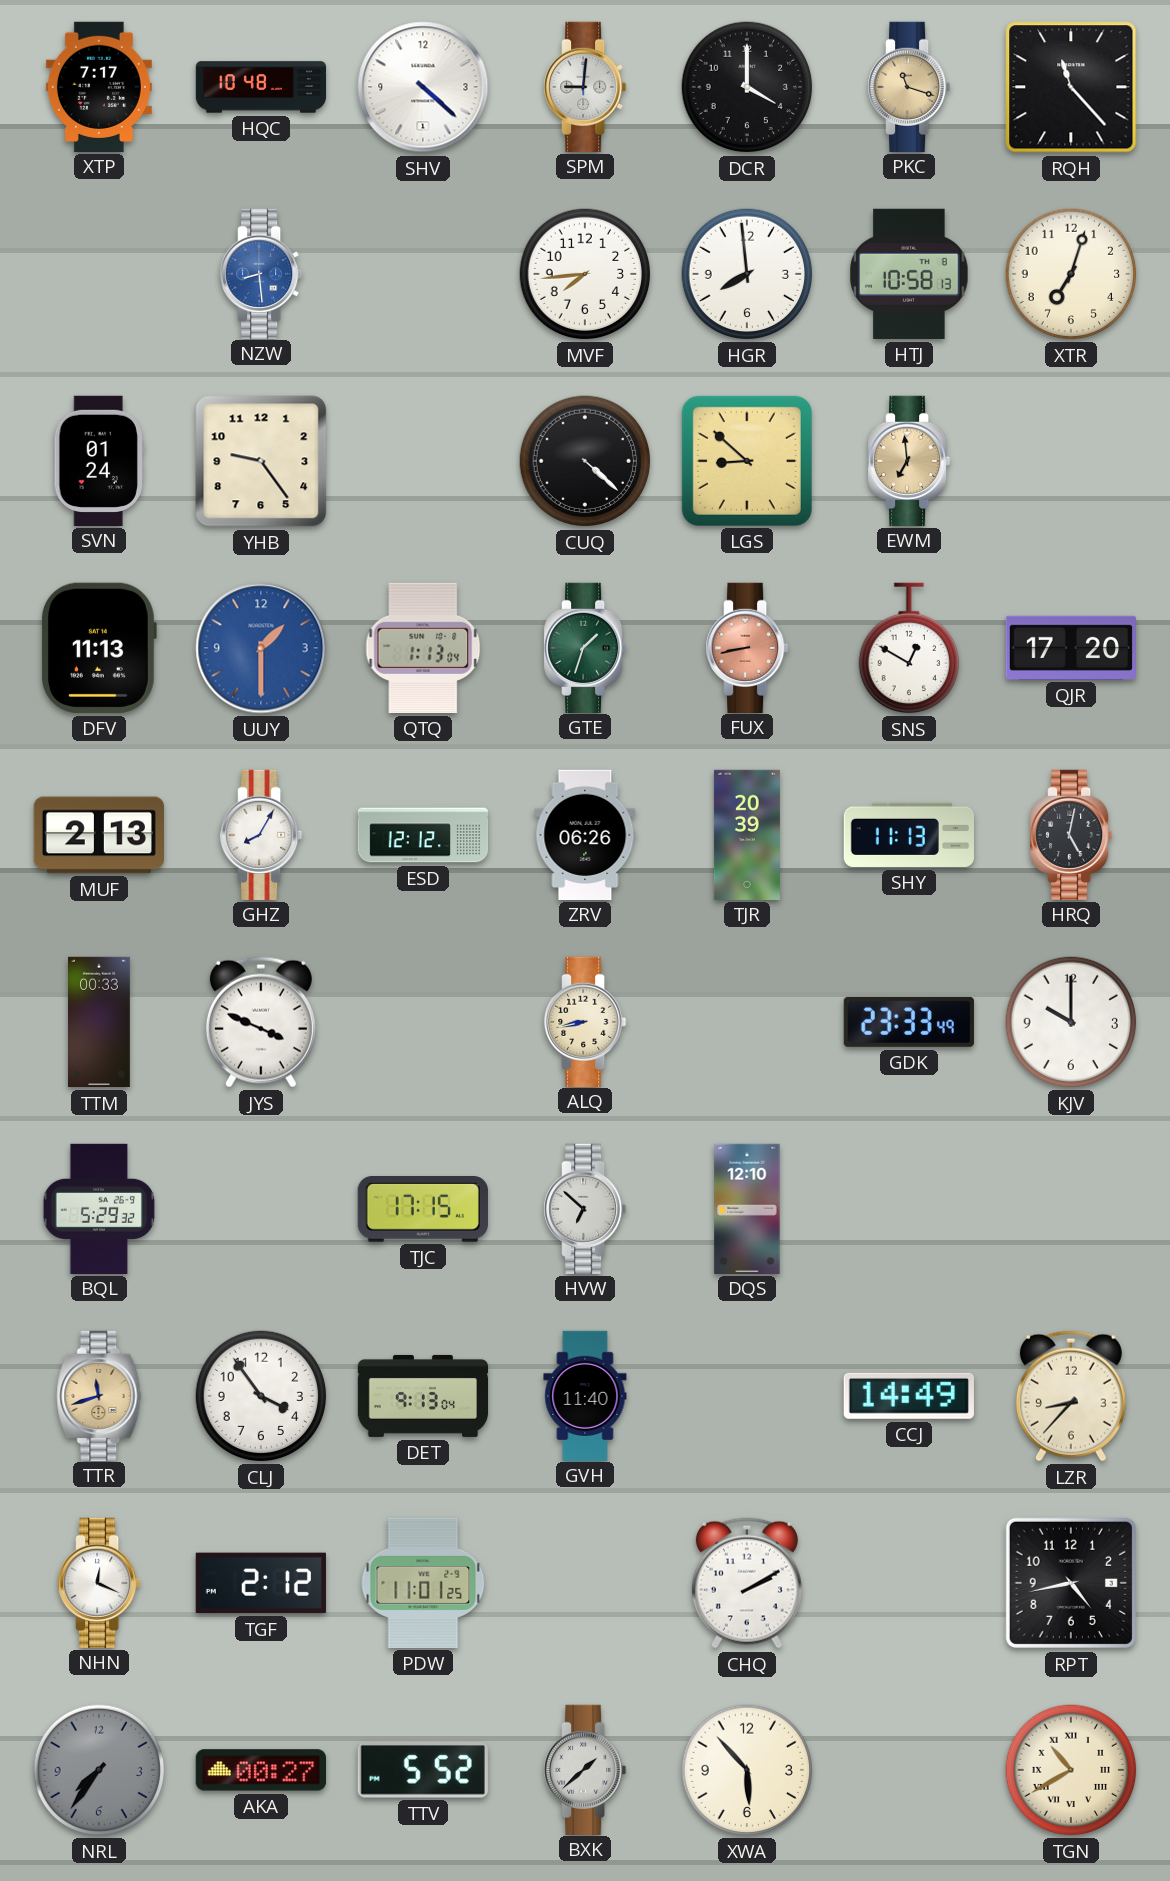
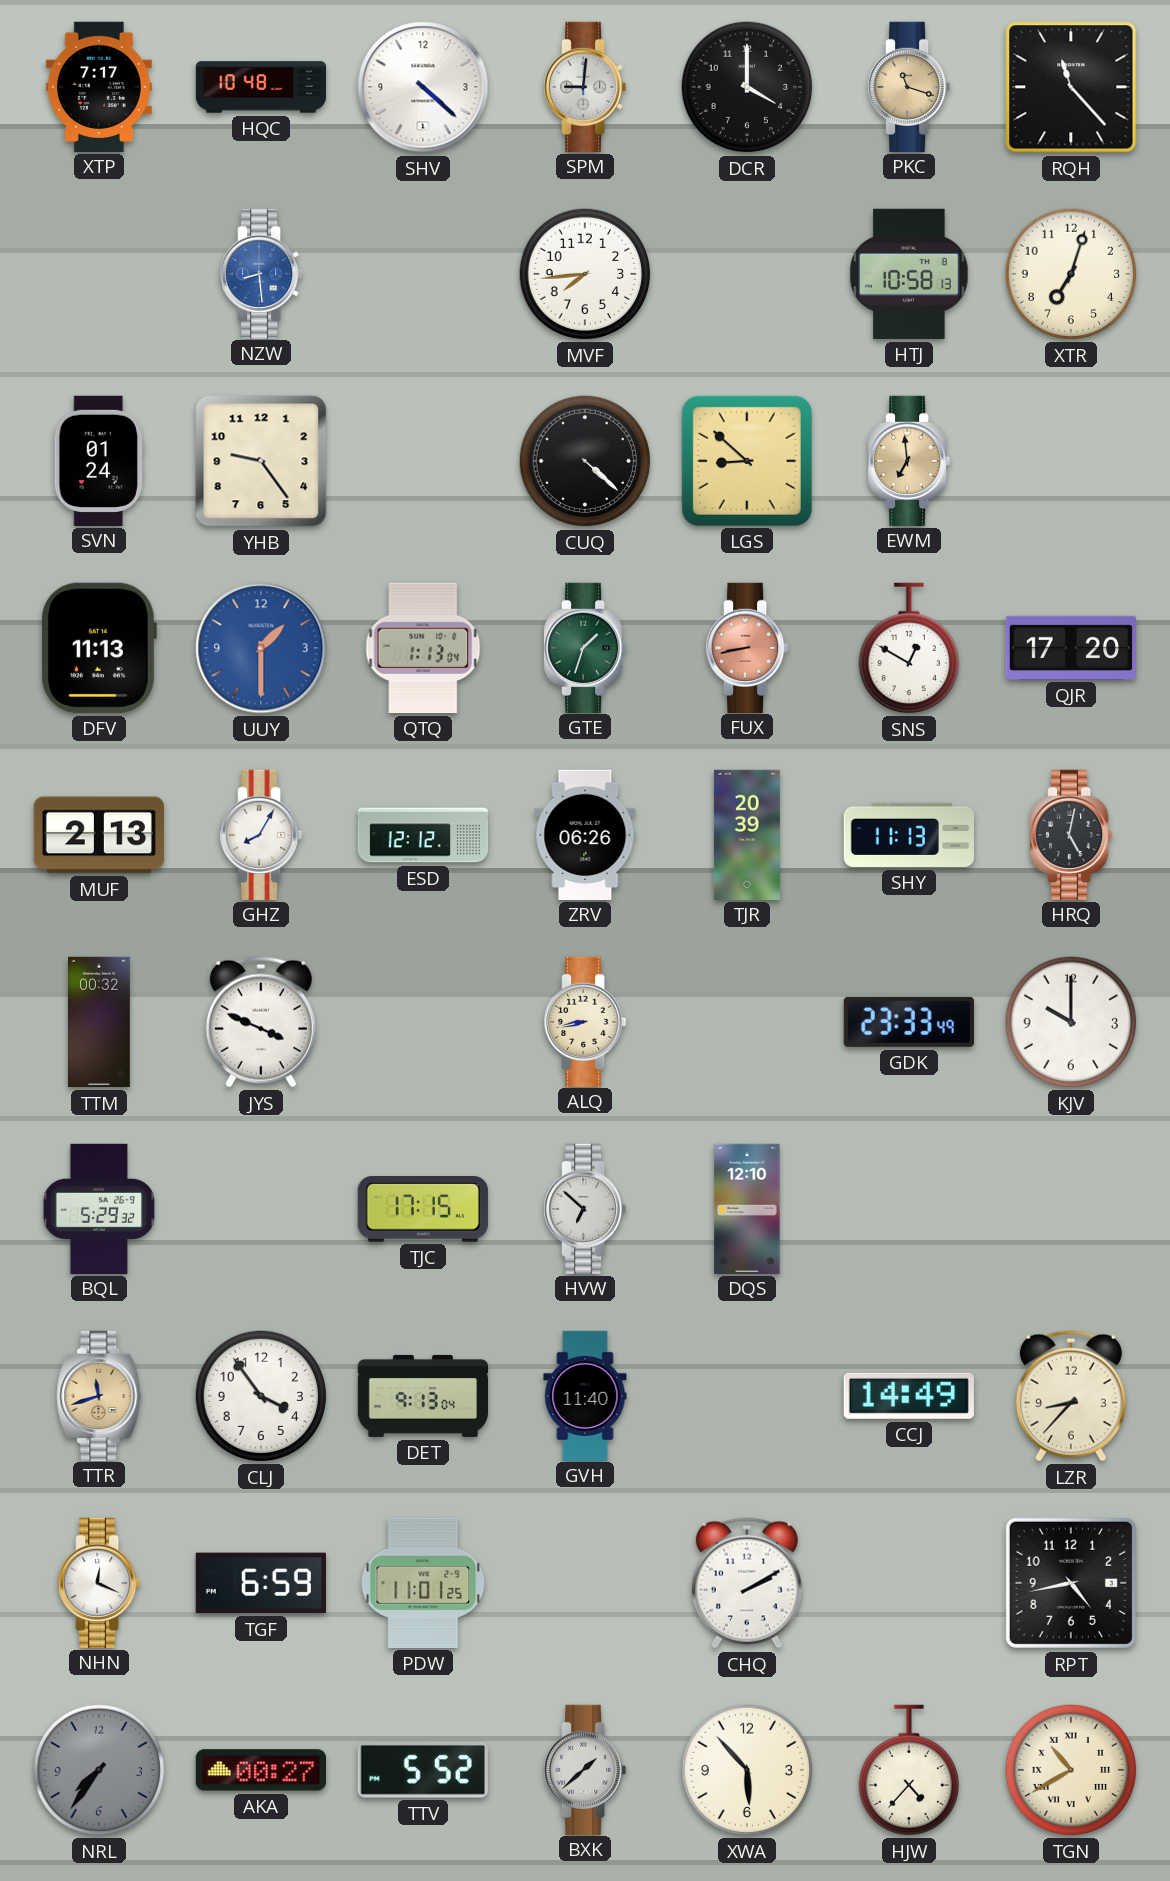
HGR: 7:59 -> none (747, 274)
TTM: 00:33 -> 00:32 (100, 1022)
TGF: 2:12 -> 6:59 (261, 1583)
HJW: none -> 4:37 (908, 1770)
